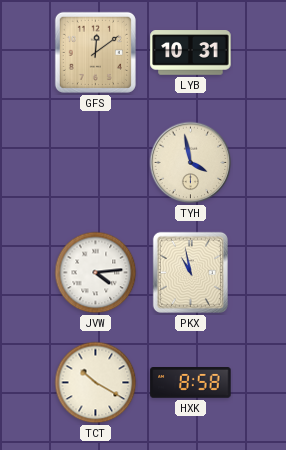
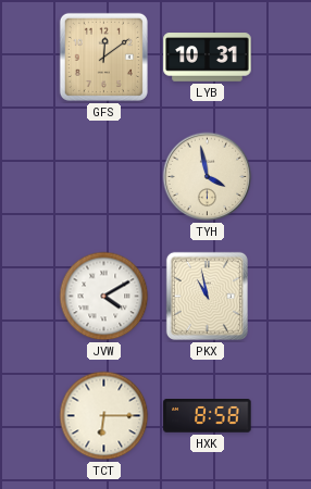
JVW: 4:14 -> 4:10 (104, 297)
TCT: 10:20 -> 6:15 (104, 416)
